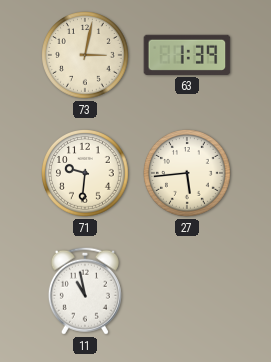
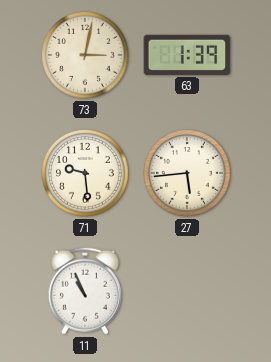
71: 9:31 -> 9:29 (86, 174)
11: 10:58 -> 10:56 (85, 291)
